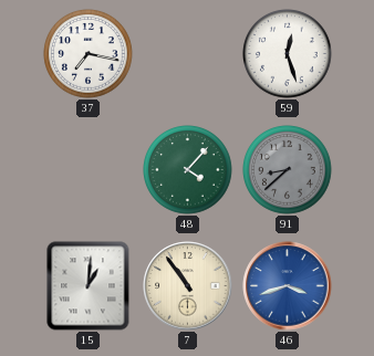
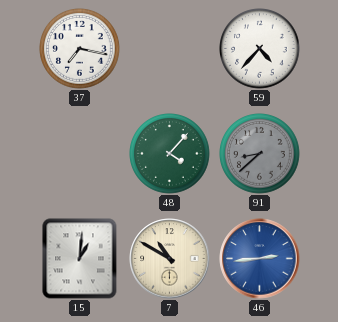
59: 12:27 -> 4:37 (260, 49)
7: 10:54 -> 10:50 (170, 259)
46: 3:42 -> 2:44 (260, 259)
